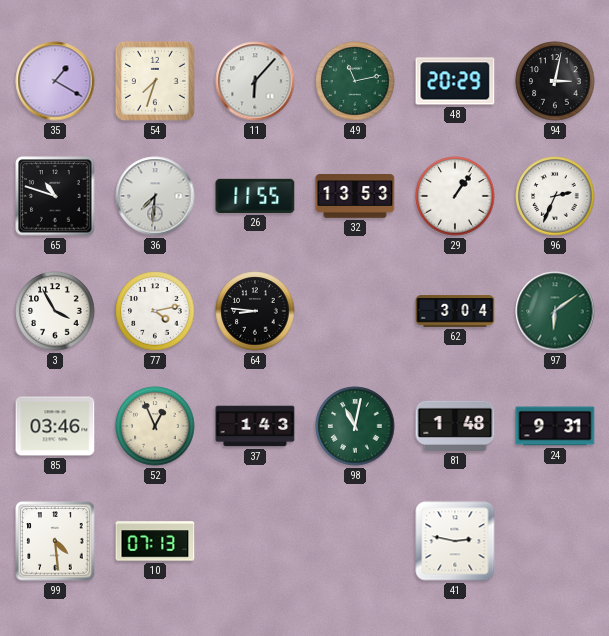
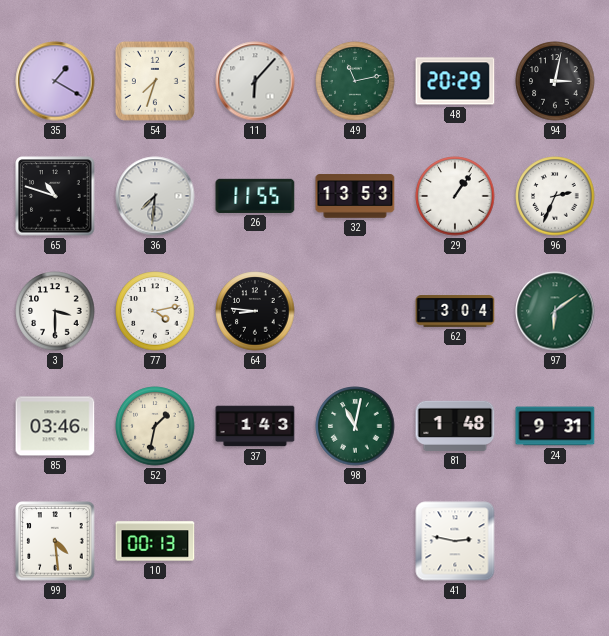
3: 3:55 -> 3:30 (55, 311)
52: 12:56 -> 1:32 (155, 426)
10: 07:13 -> 00:13 (155, 541)
